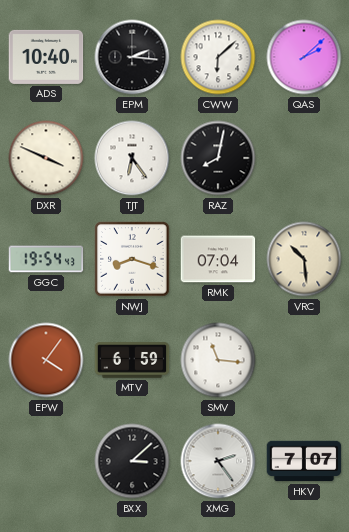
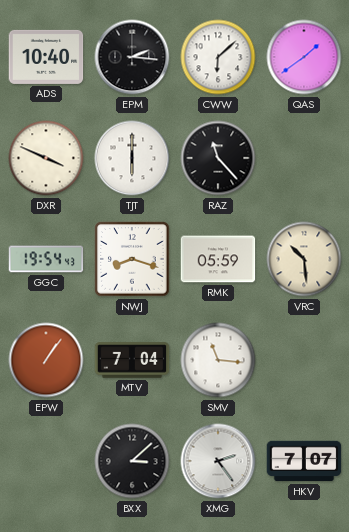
QAS: 2:08 -> 1:39 (304, 57)
TJT: 6:24 -> 6:00 (132, 158)
RAZ: 8:02 -> 11:23 (218, 158)
RMK: 07:04 -> 05:59 (218, 259)
EPW: 4:06 -> 1:06 (46, 360)
MTV: 6:59 -> 7:04 (132, 360)
